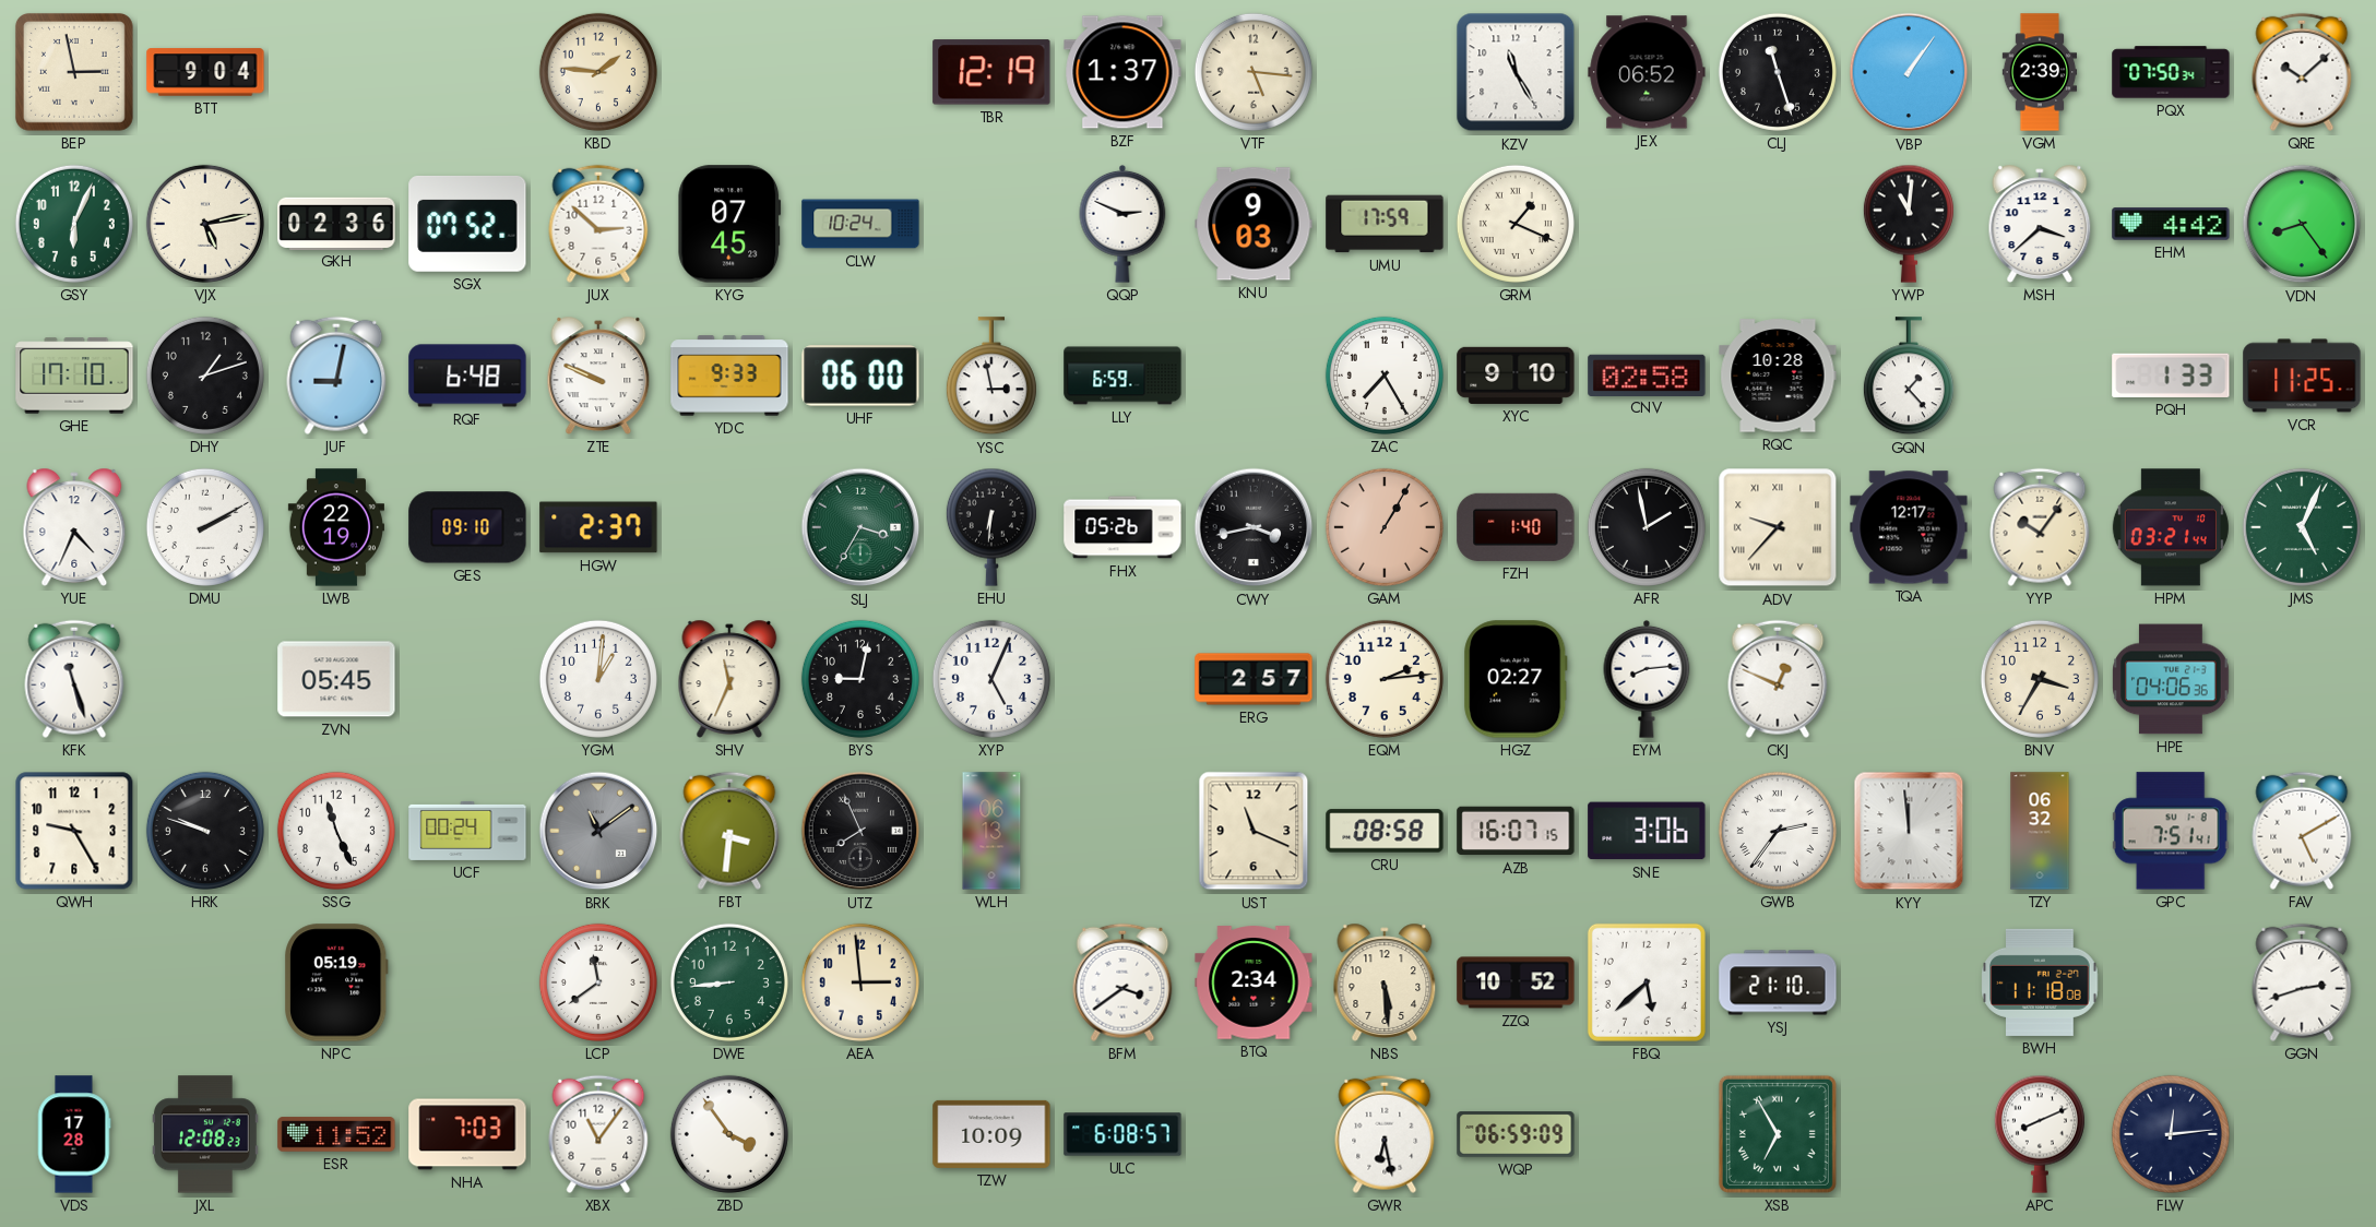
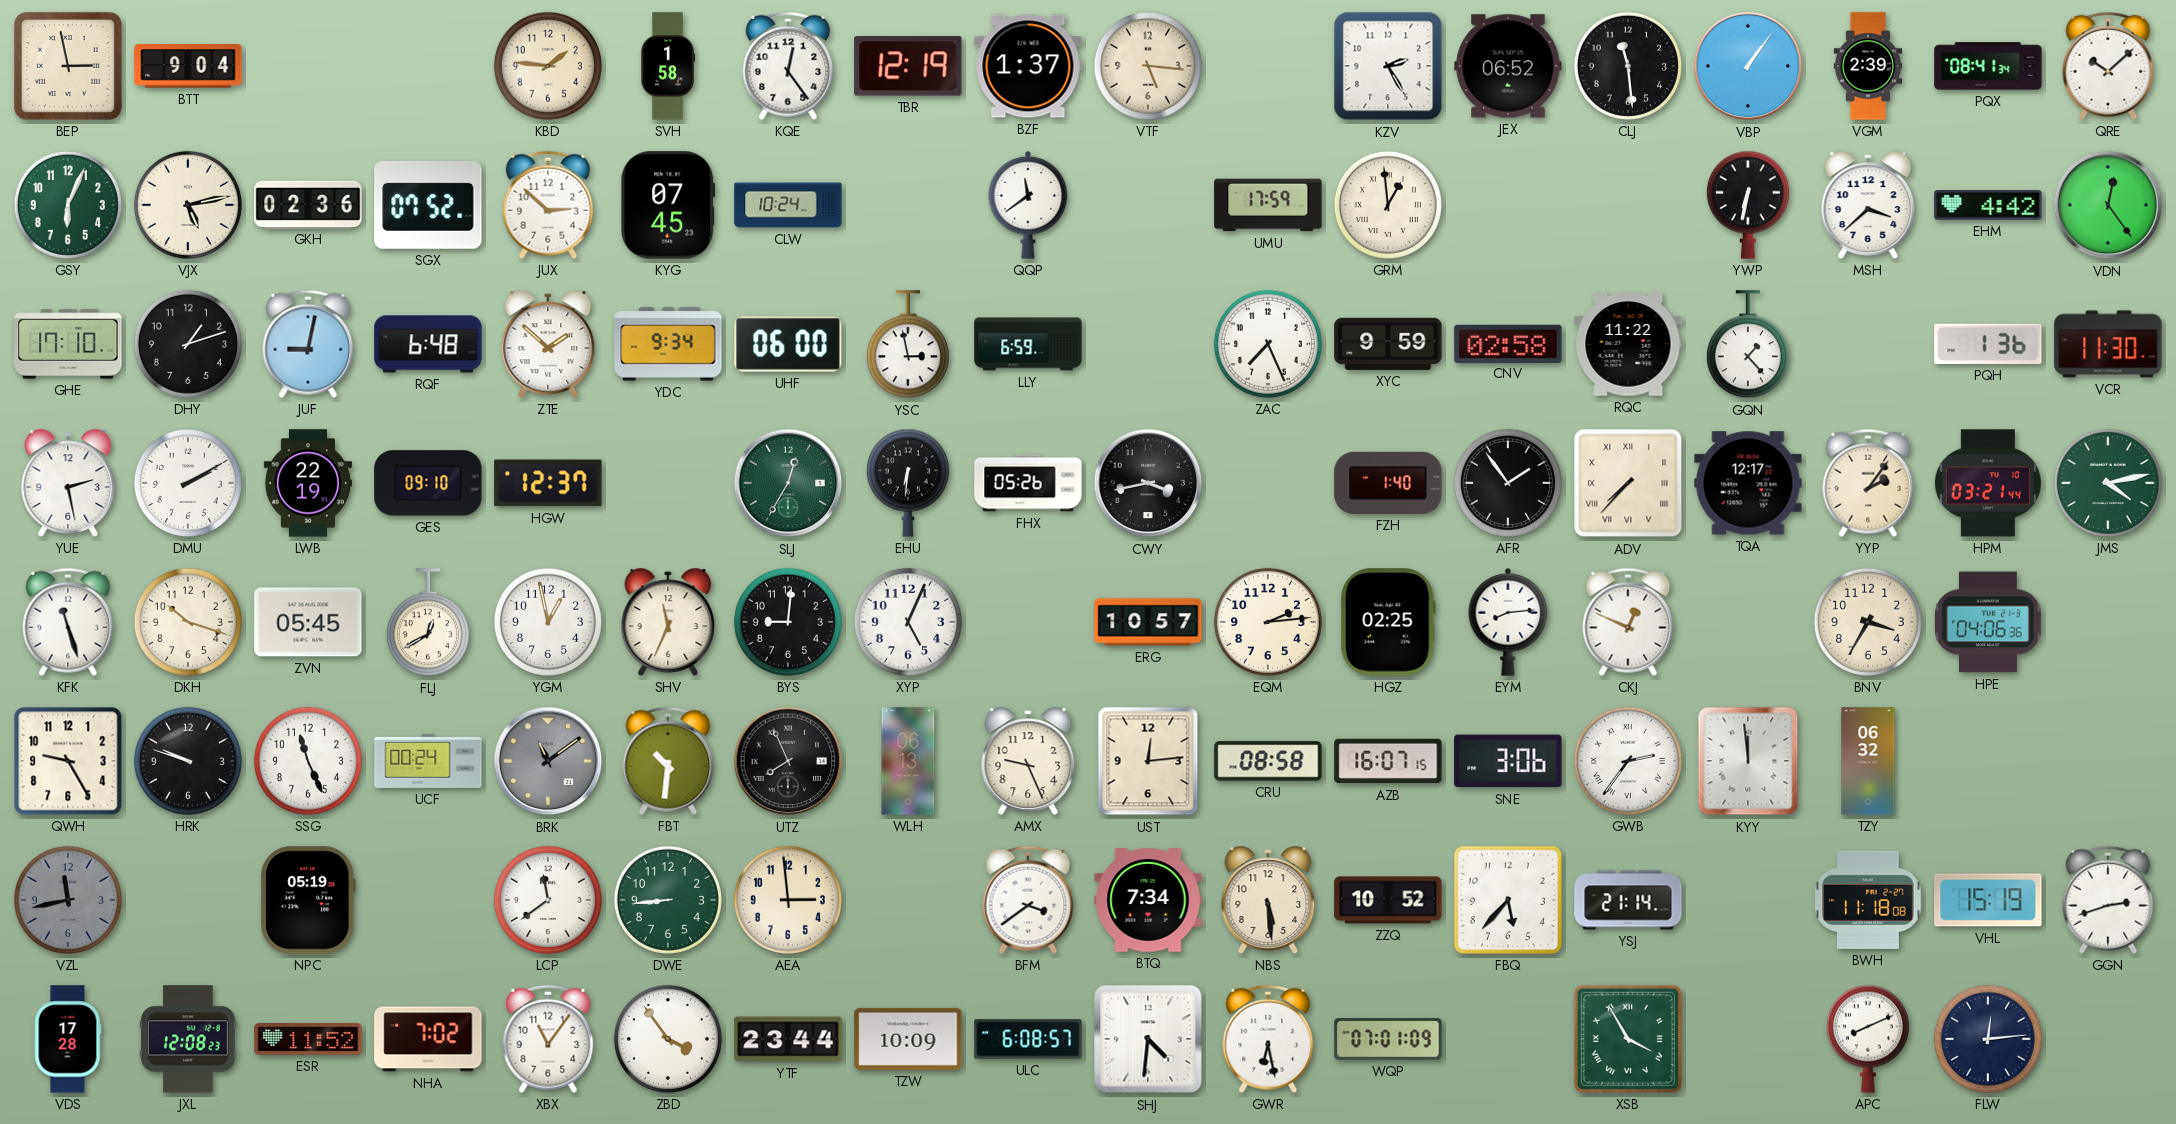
SVH: none -> 1:58 (668, 66)
KQE: none -> 12:24 (788, 66)
KZV: 11:25 -> 2:25 (1388, 66)
CLJ: 11:27 -> 11:29 (1628, 66)
PQX: 07:50 -> 08:41 (1988, 66)
QQP: 2:49 -> 11:39 (1028, 205)
KNU: 9:03 -> none (1254, 224)
GRM: 1:19 -> 12:59 (1388, 205)
YWP: 11:01 -> 6:32 (1748, 205)
VDN: 8:24 -> 12:24 (2108, 205)
ZTE: 9:49 -> 1:52 (548, 344)
YDC: 9:33 -> 9:34 (668, 344)
ZAC: 7:25 -> 7:26 (1268, 344)
XYC: 9:10 -> 9:59 (1388, 344)
RQC: 10:28 -> 11:22 (1628, 344)
PQH: 1:33 -> 1:36 (1988, 344)
VCR: 11:25 -> 11:30 (2108, 344)
YUE: 4:34 -> 2:28 (68, 483)
HGW: 2:37 -> 12:37 (548, 483)
SLJ: 3:35 -> 12:35 (788, 483)
GAM: 1:05 -> none (1385, 527)
AFR: 1:58 -> 1:54 (1508, 483)
ADV: 9:37 -> 7:37 (1628, 483)
YYP: 10:06 -> 2:06 (1868, 483)
JMS: 5:04 -> 4:13 (2108, 483)
DKH: none -> 10:18 (188, 622)
FLJ: none -> 12:40 (428, 623)
YGM: 1:01 -> 12:58 (548, 622)
BYS: 9:02 -> 9:01 (788, 622)
ERG: 2:57 -> 10:57 (1148, 622)
HGZ: 02:27 -> 02:25 (1388, 622)
FBT: 3:31 -> 10:31 (668, 761)
AMX: none -> 9:26 (1028, 761)
UST: 11:19 -> 12:14 (1148, 761)
GPC: 7:51 -> none (2171, 831)
FAV: 5:10 -> none (2302, 831)
VZL: none -> 11:43 (68, 900)
BTQ: 2:34 -> 7:34 (1148, 900)
FBQ: 5:38 -> 5:37 (1508, 900)
YSJ: 21:10 -> 21:14 (1628, 900)
VHL: none -> 15:19 (1988, 900)
NHA: 7:03 -> 7:02 (428, 1039)
YTF: none -> 23:44 (788, 1039)
SHJ: none -> 4:31 (1148, 1039)
WQP: 06:59 -> 07:01 (1388, 1039)
XSB: 6:55 -> 3:55 (1628, 1039)
